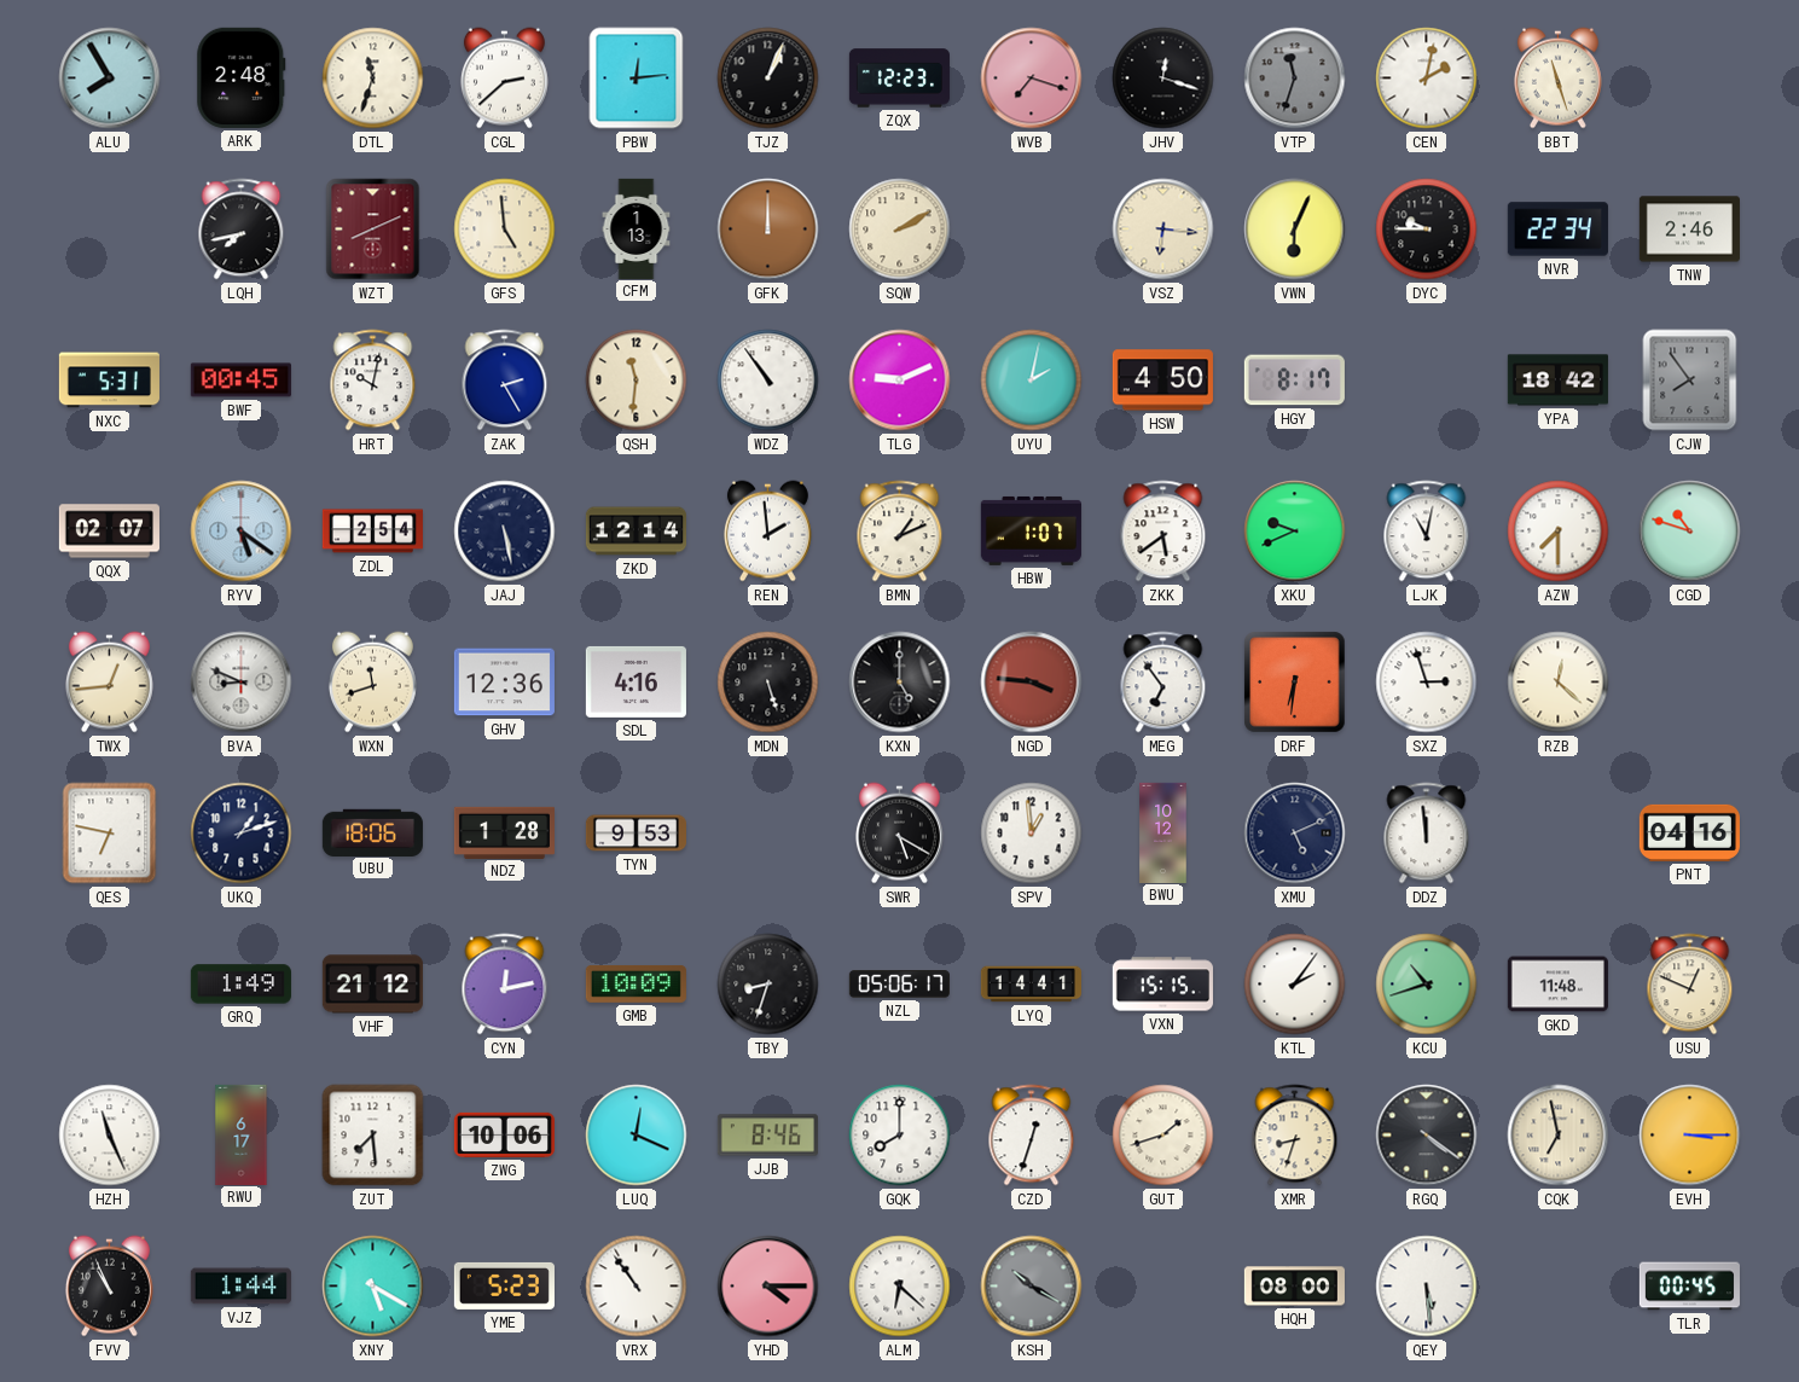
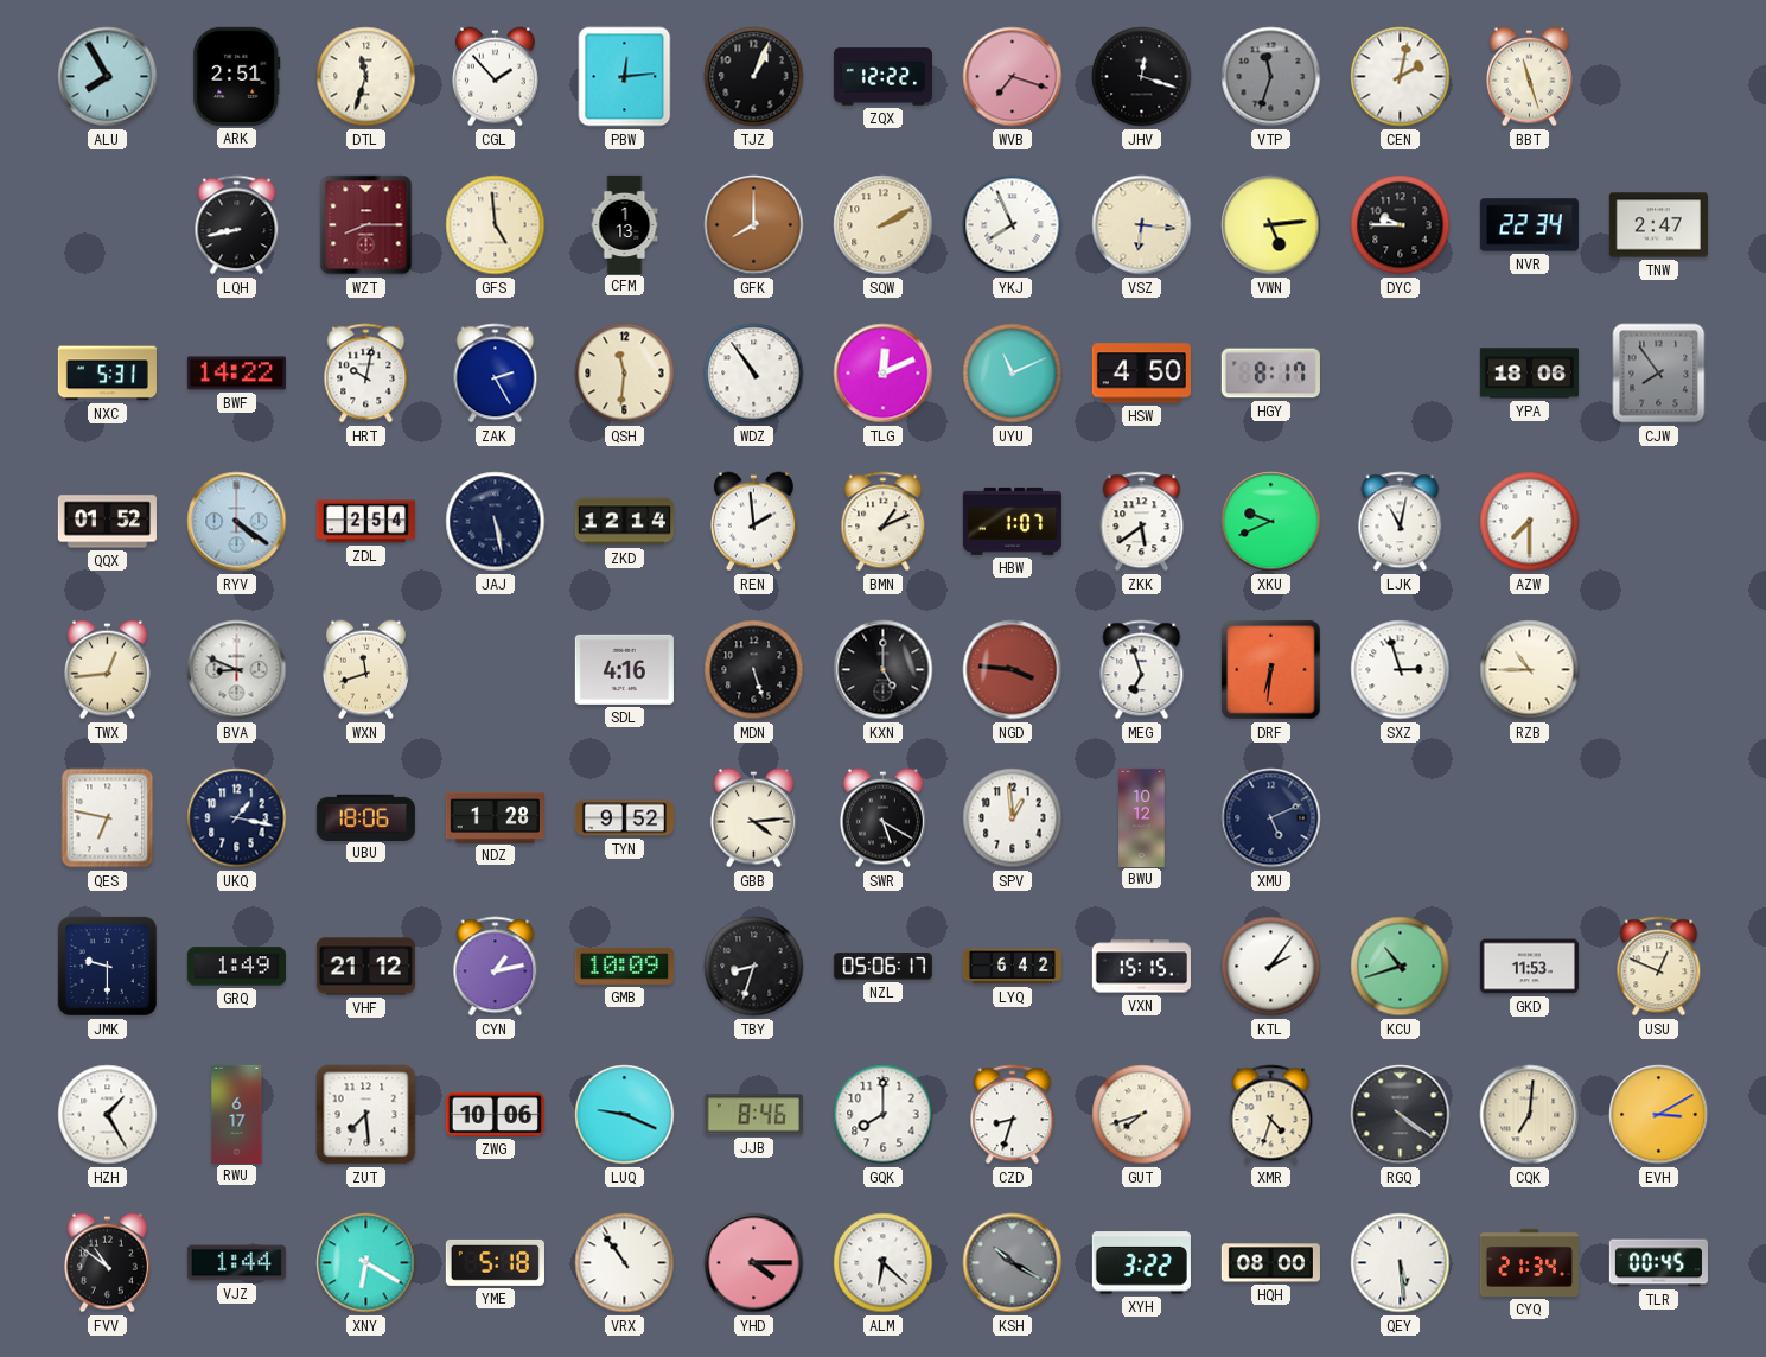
ARK: 2:48 -> 2:51 (237, 76)
CGL: 2:38 -> 1:53 (495, 77)
ZQX: 12:23 -> 12:22 (882, 77)
LQH: 7:43 -> 8:43 (237, 225)
WZT: 8:11 -> 8:15 (366, 225)
GFK: 12:00 -> 8:00 (754, 225)
YKJ: none -> 7:56 (1013, 225)
VWN: 6:04 -> 5:14 (1271, 225)
TNW: 2:46 -> 2:47 (1658, 225)
BWF: 00:45 -> 14:22 (236, 374)
TLG: 9:11 -> 12:11 (884, 374)
UYU: 2:02 -> 11:11 (1013, 374)
YPA: 18:42 -> 18:06 (1529, 374)
QQX: 02:07 -> 01:52 (107, 522)
RYV: 5:21 -> 4:21 (237, 522)
CGD: 10:48 -> none (1690, 532)
GHV: 12:36 -> none (504, 683)
MEG: 6:54 -> 6:57 (1142, 670)
RZB: 12:22 -> 10:45 (1530, 670)
UKQ: 1:12 -> 1:17 (237, 818)
TYN: 9:53 -> 9:52 (624, 818)
GBB: none -> 4:14 (753, 818)
DDZ: 11:59 -> none (1427, 834)
PNT: 04:16 -> none (1689, 832)
JMK: none -> 9:30 (107, 966)
CYN: 12:13 -> 1:13 (496, 967)
LYQ: 14:41 -> 6:42 (1012, 967)
GKD: 11:48 -> 11:53 (1529, 967)
HZH: 11:26 -> 1:25 (108, 1115)
LUQ: 12:19 -> 9:19 (625, 1115)
CZD: 12:33 -> 8:33 (1013, 1115)
GUT: 1:42 -> 7:42 (1142, 1115)
XMR: 8:33 -> 4:33 (1271, 1115)
CQK: 6:58 -> 7:01 (1530, 1115)
EVH: 3:15 -> 3:10 (1659, 1115)
FVV: 10:56 -> 10:51 (107, 1263)
XNY: 5:20 -> 6:20 (366, 1263)
YME: 5:23 -> 5:18 (495, 1262)
XYH: none -> 3:22 (1141, 1263)
CYQ: none -> 21:34 (1529, 1262)
